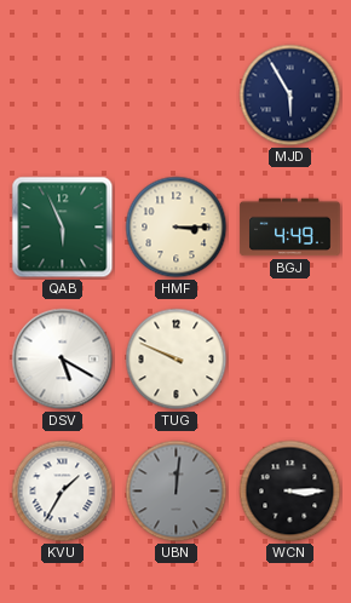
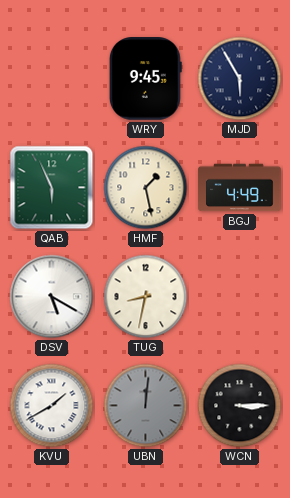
WRY: none -> 9:45 (145, 79)
HMF: 3:15 -> 1:28 (146, 188)
TUG: 9:49 -> 8:32 (146, 297)
KVU: 1:35 -> 1:40 (52, 406)
